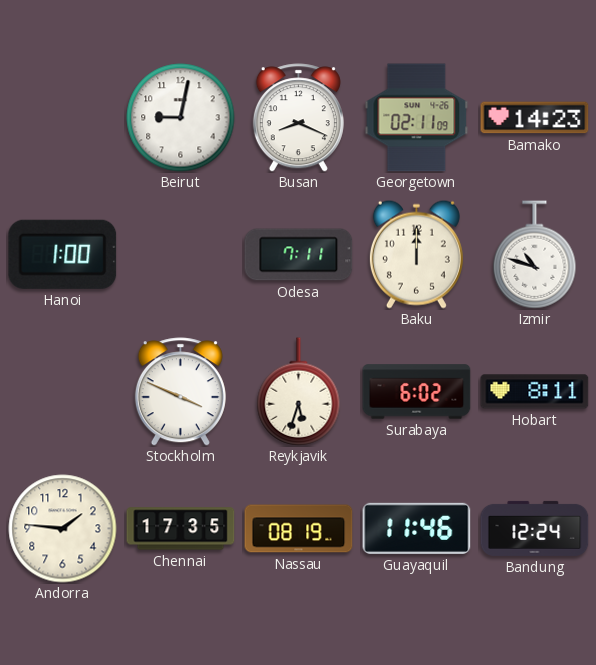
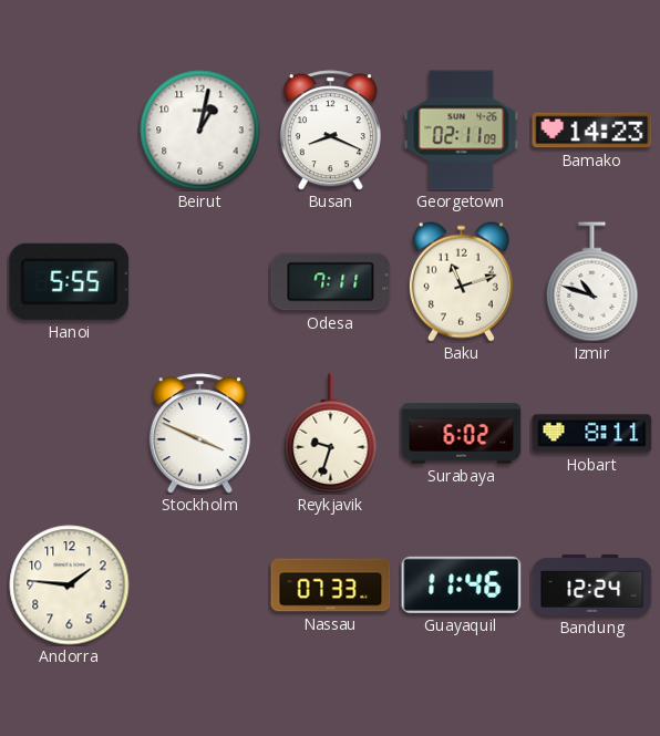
Beirut: 9:02 -> 1:02 (200, 131)
Hanoi: 1:00 -> 5:55 (70, 281)
Baku: 12:00 -> 11:12 (461, 281)
Reykjavik: 5:33 -> 9:33 (331, 434)
Chennai: 17:35 -> none (181, 529)
Nassau: 08:19 -> 07:33 (331, 585)
